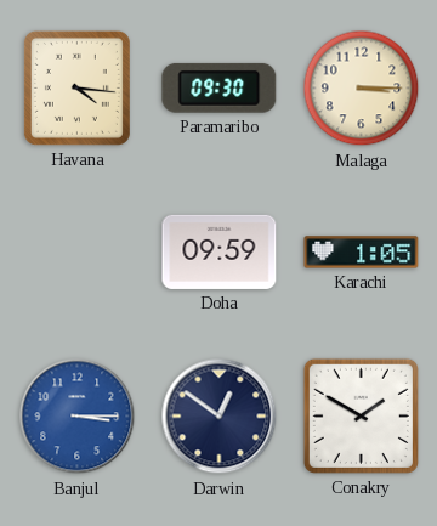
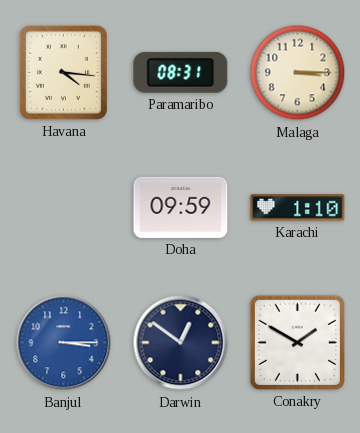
Paramaribo: 09:30 -> 08:31 (181, 72)
Karachi: 1:05 -> 1:10 (298, 208)
